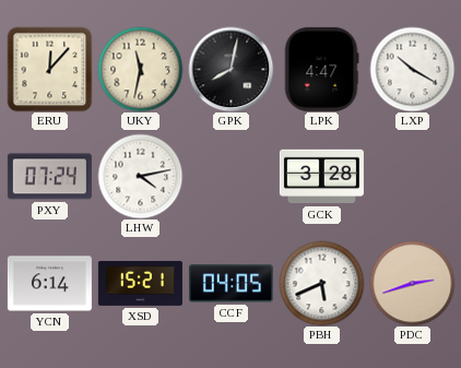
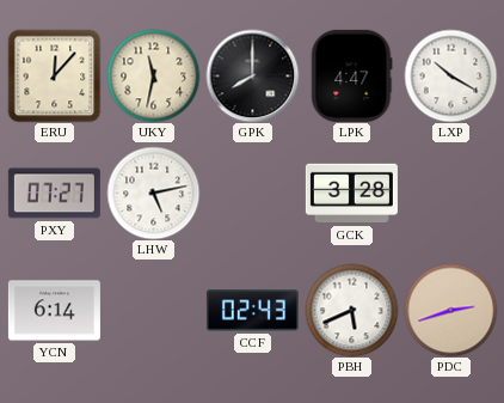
GPK: 8:02 -> 8:00 (252, 75)
PXY: 07:24 -> 07:27 (54, 194)
LHW: 4:13 -> 5:13 (153, 193)
XSD: 15:21 -> none (140, 283)
CCF: 04:05 -> 02:43 (252, 311)
